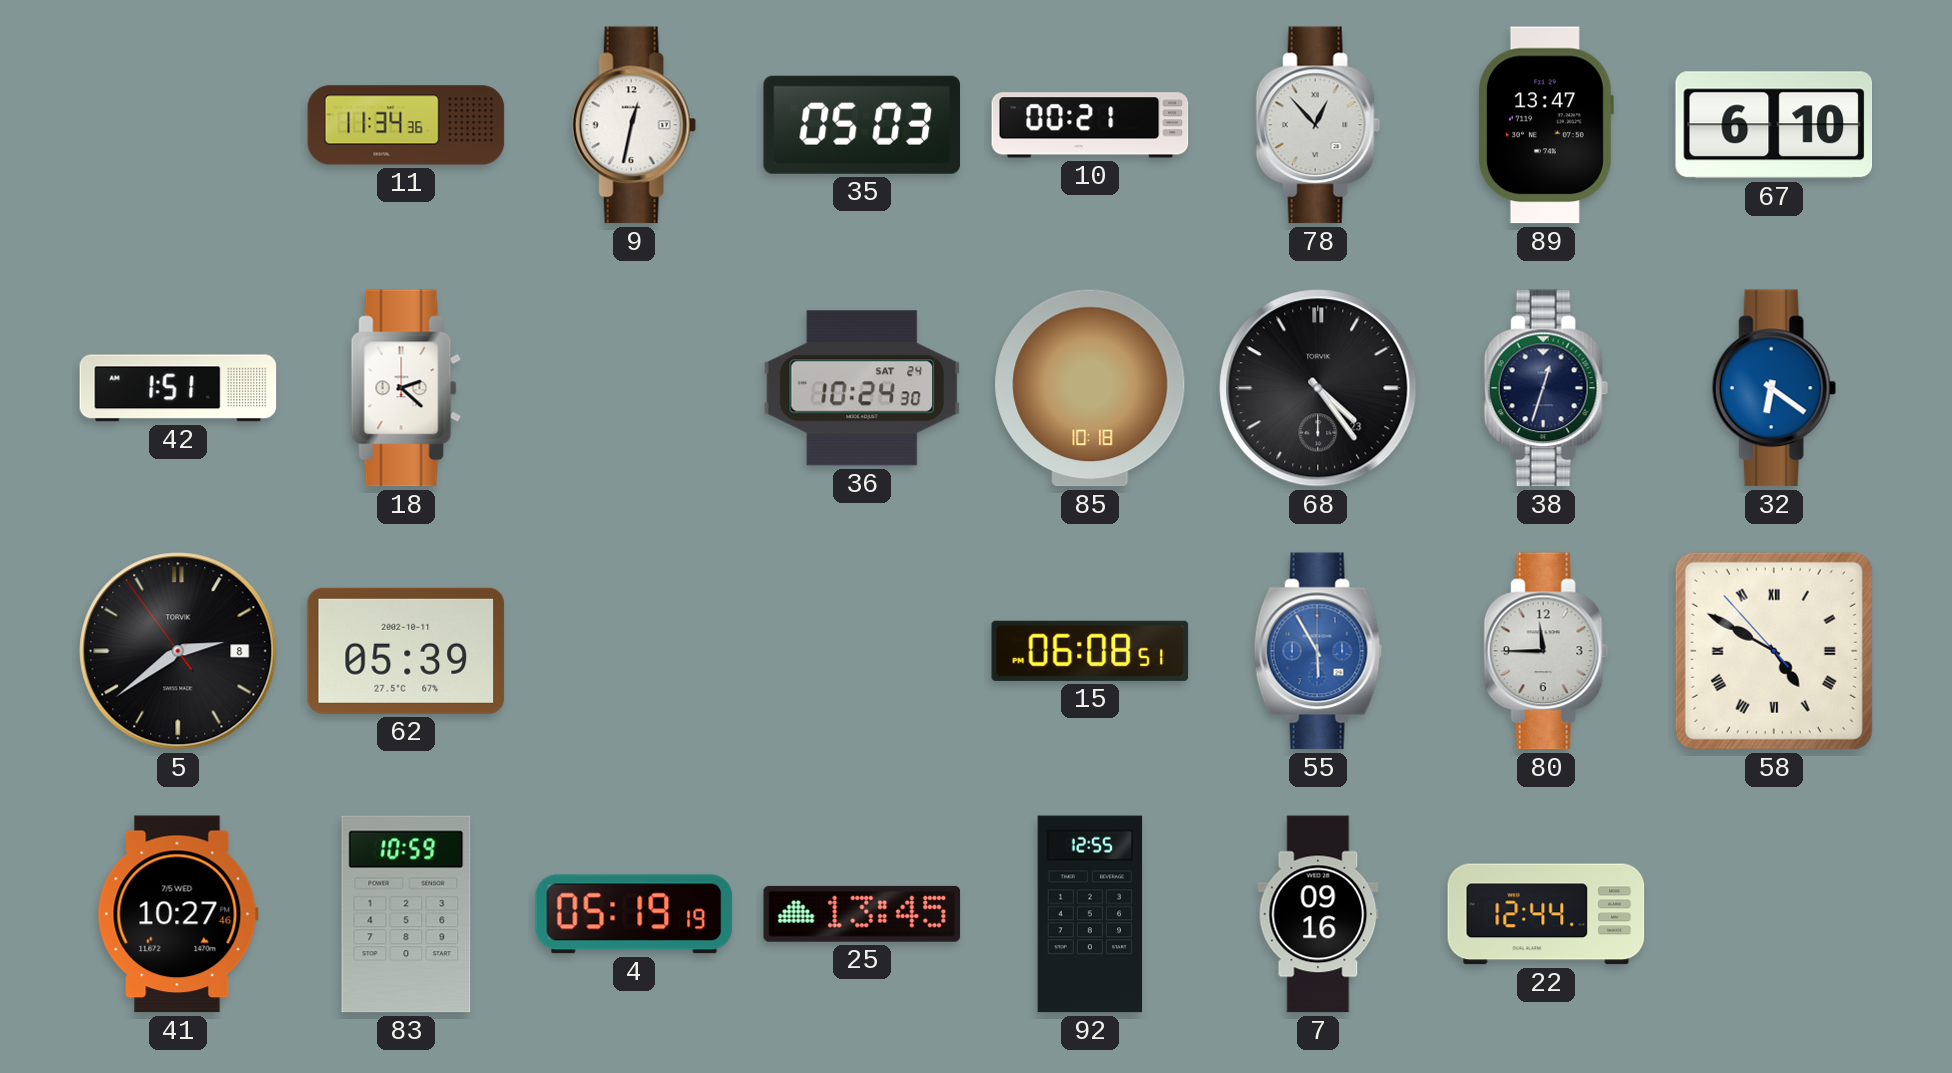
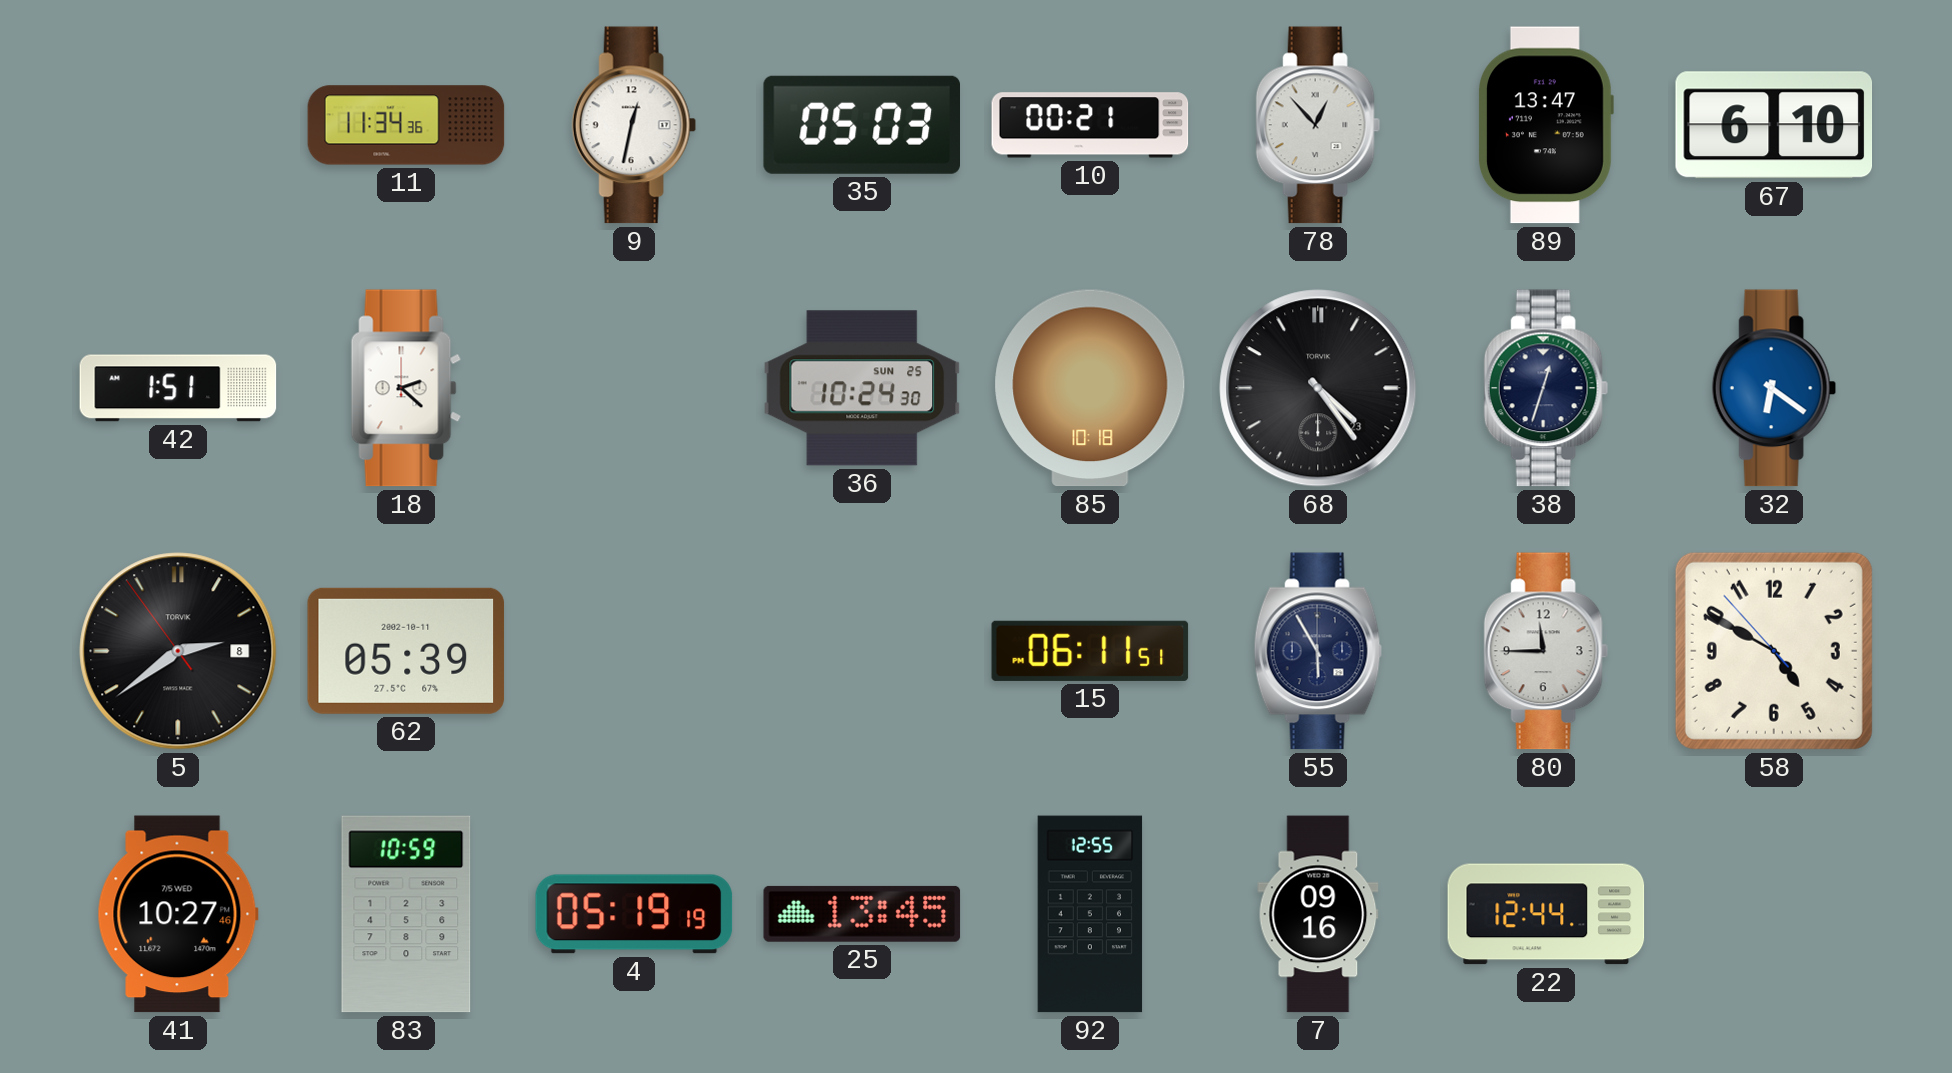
36 date: SAT 24 -> SUN 25 (862, 388)
15: 06:08 -> 06:11 (1090, 651)
55 dial: blue -> navy (1318, 651)
58 numerals: Roman -> Arabic (1774, 651)
